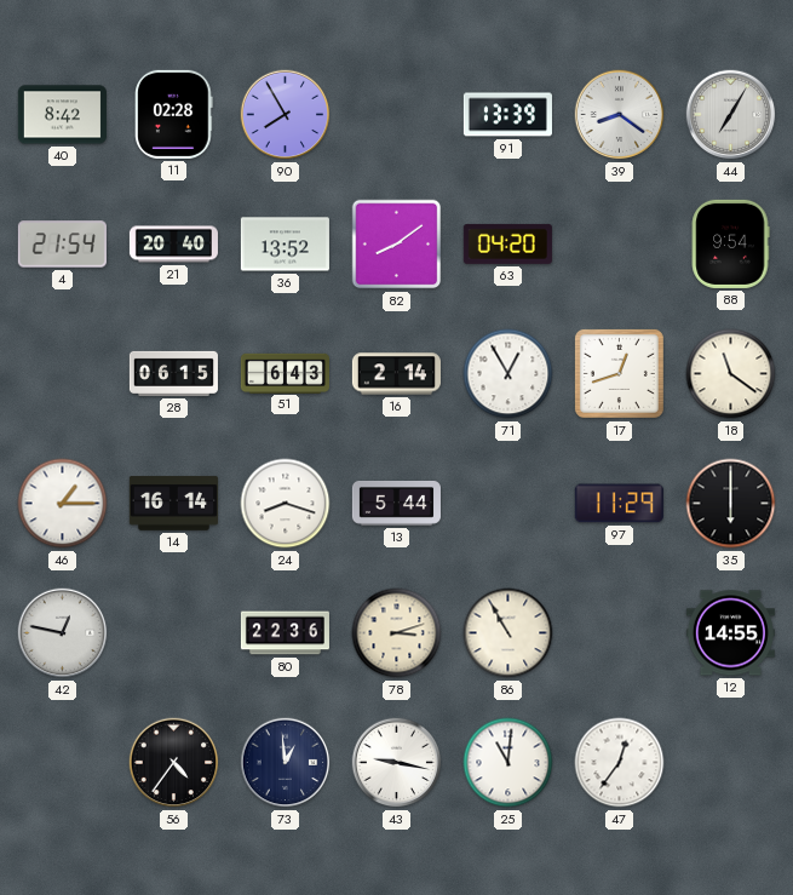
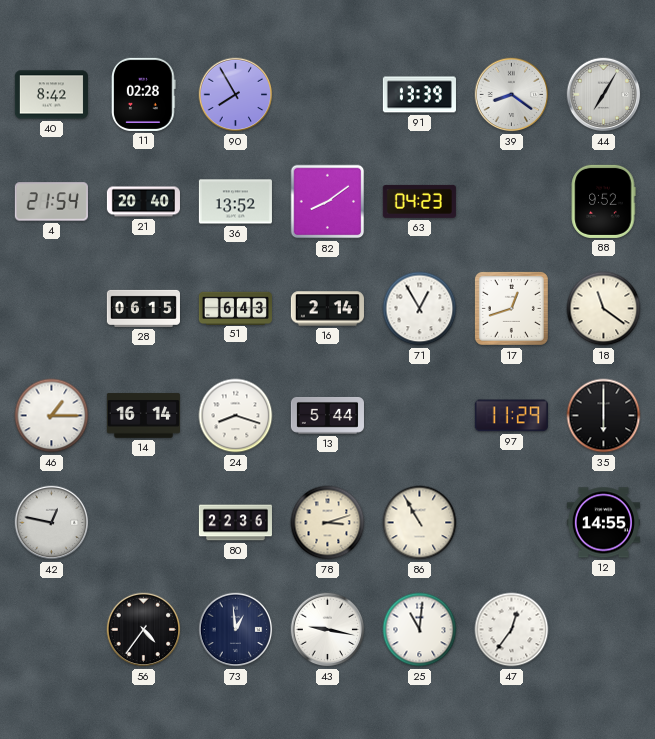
63: 04:20 -> 04:23 (419, 201)
88: 9:54 -> 9:52 (603, 201)
